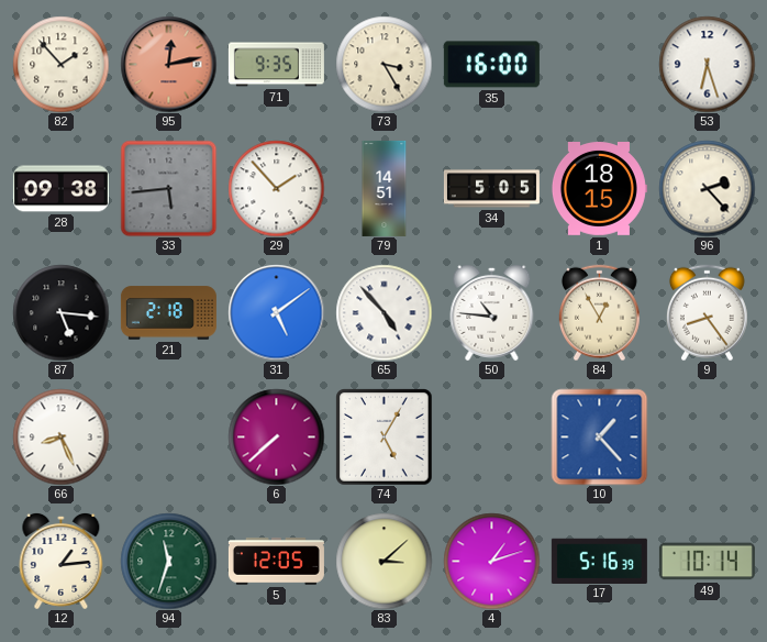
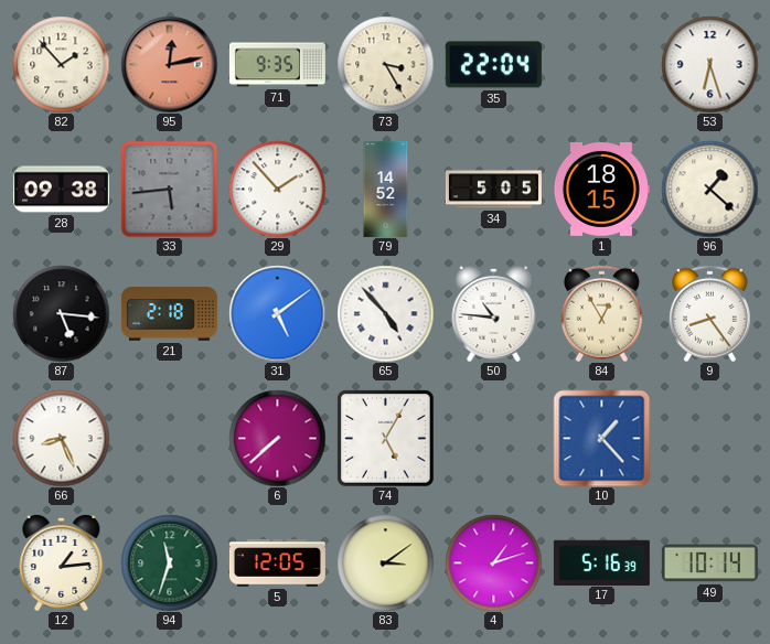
35: 16:00 -> 22:04 (493, 65)
79: 14:51 -> 14:52 (386, 189)
96: 2:23 -> 1:22 (709, 189)
83: 3:08 -> 3:09 (385, 562)
